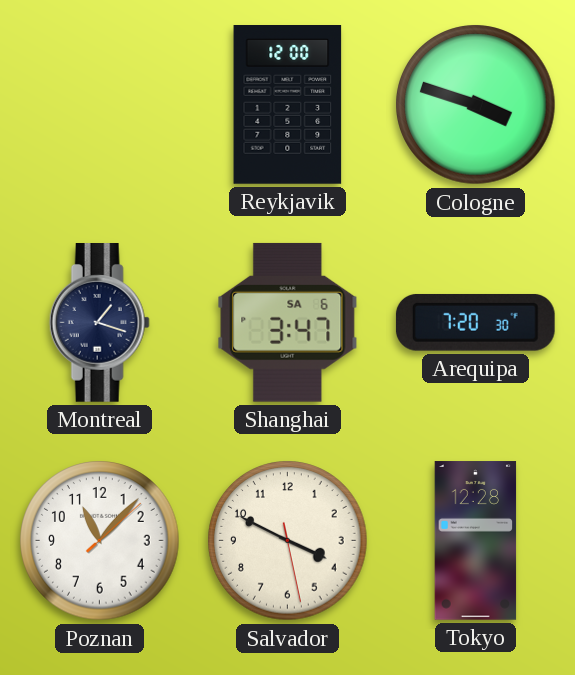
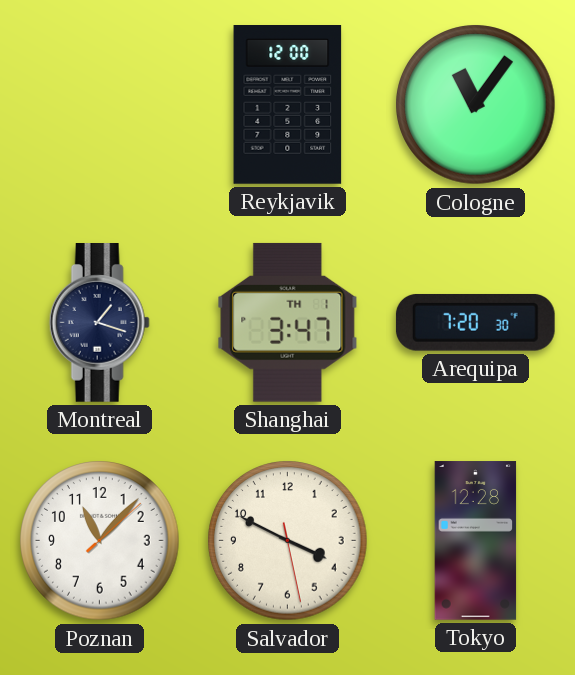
Cologne: 3:48 -> 11:06 (476, 105)
Shanghai date: SA 6 -> TH 1 (288, 322)
